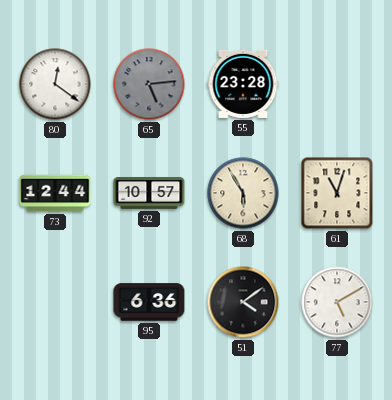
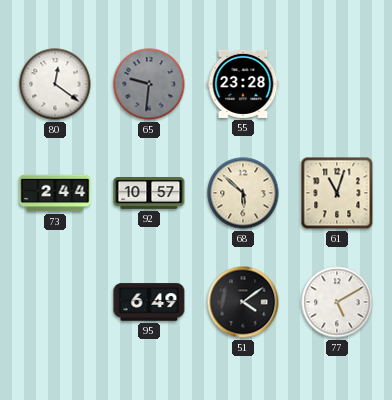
65: 5:14 -> 9:31 (149, 84)
73: 12:44 -> 2:44 (55, 193)
68: 5:55 -> 5:52 (243, 193)
95: 6:36 -> 6:49 (149, 302)
